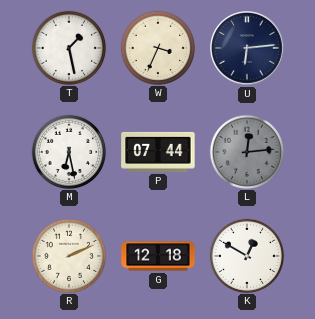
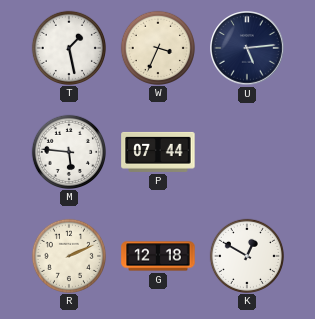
U: 6:14 -> 5:14 (248, 49)
M: 6:28 -> 5:46 (68, 151)
L: 12:14 -> none (246, 151)
